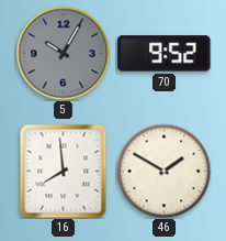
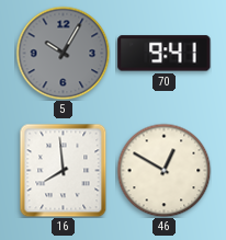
70: 9:52 -> 9:41 (165, 54)
46: 1:50 -> 12:50 (163, 170)
